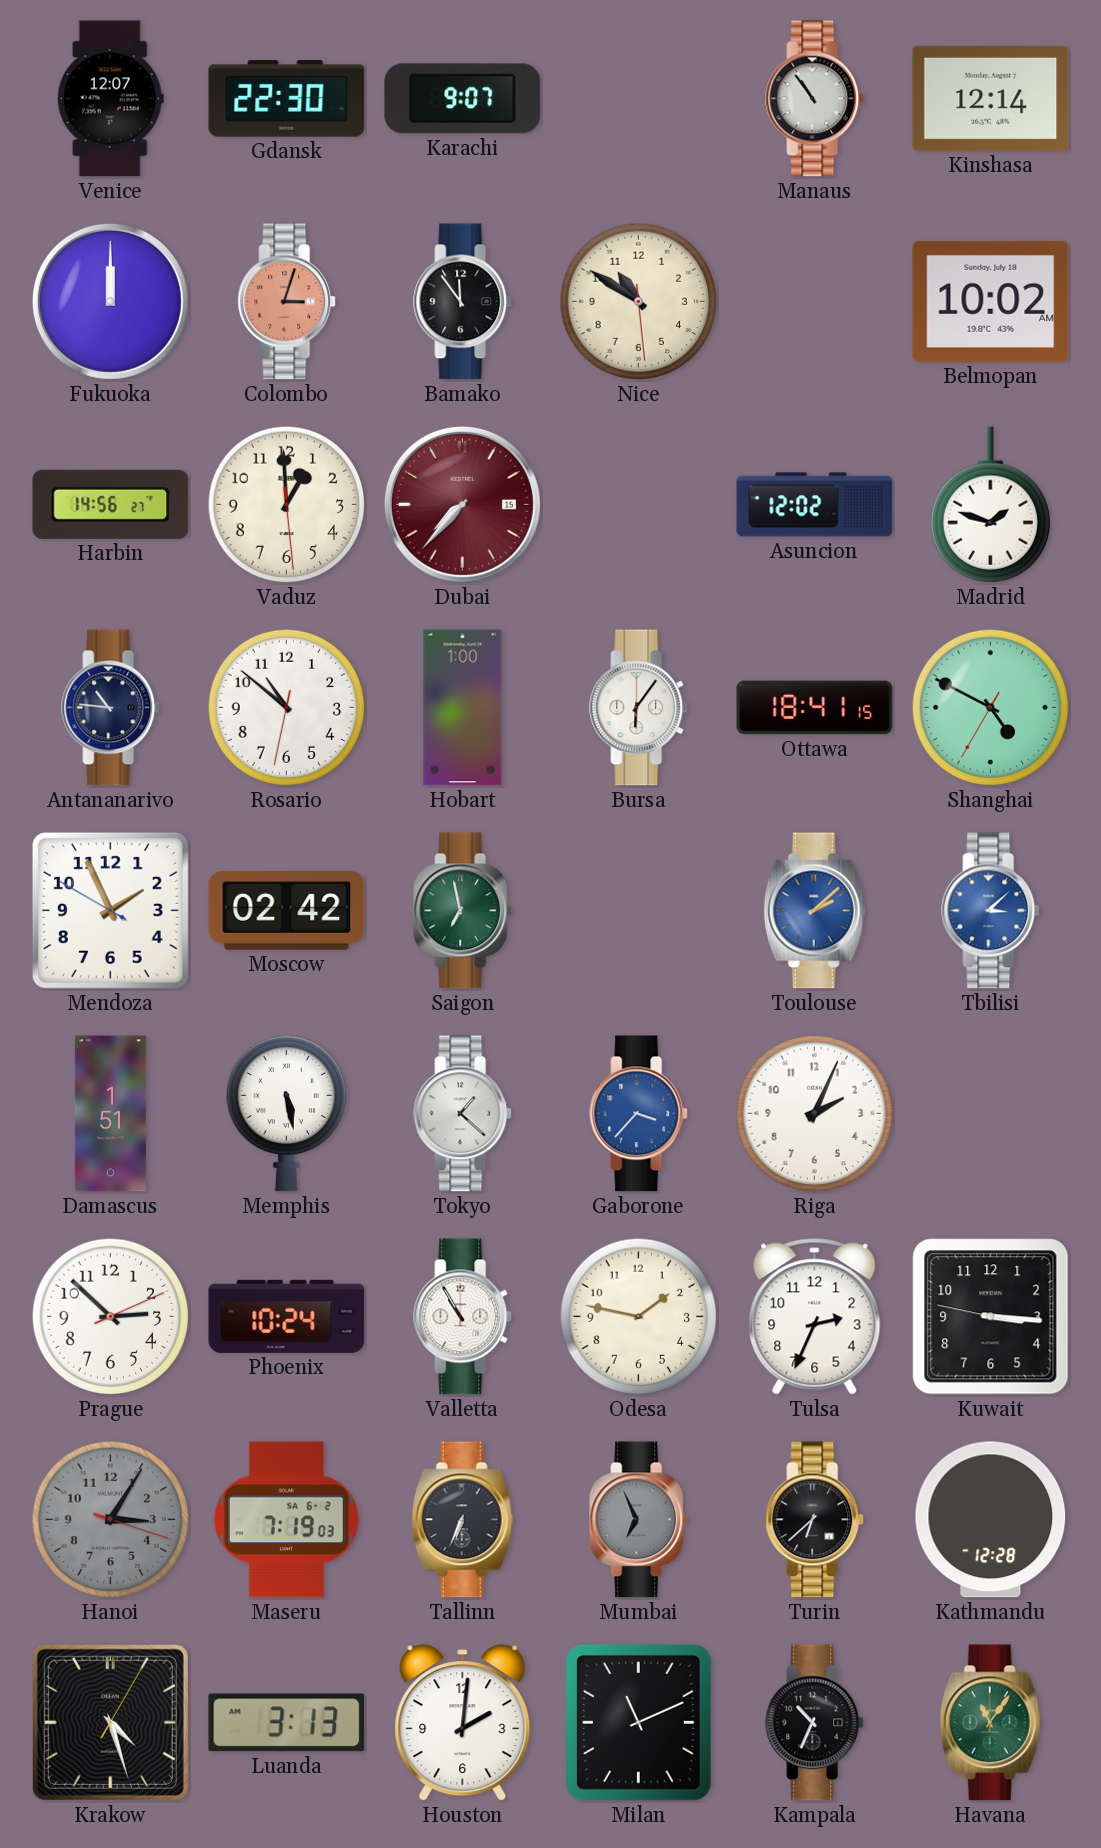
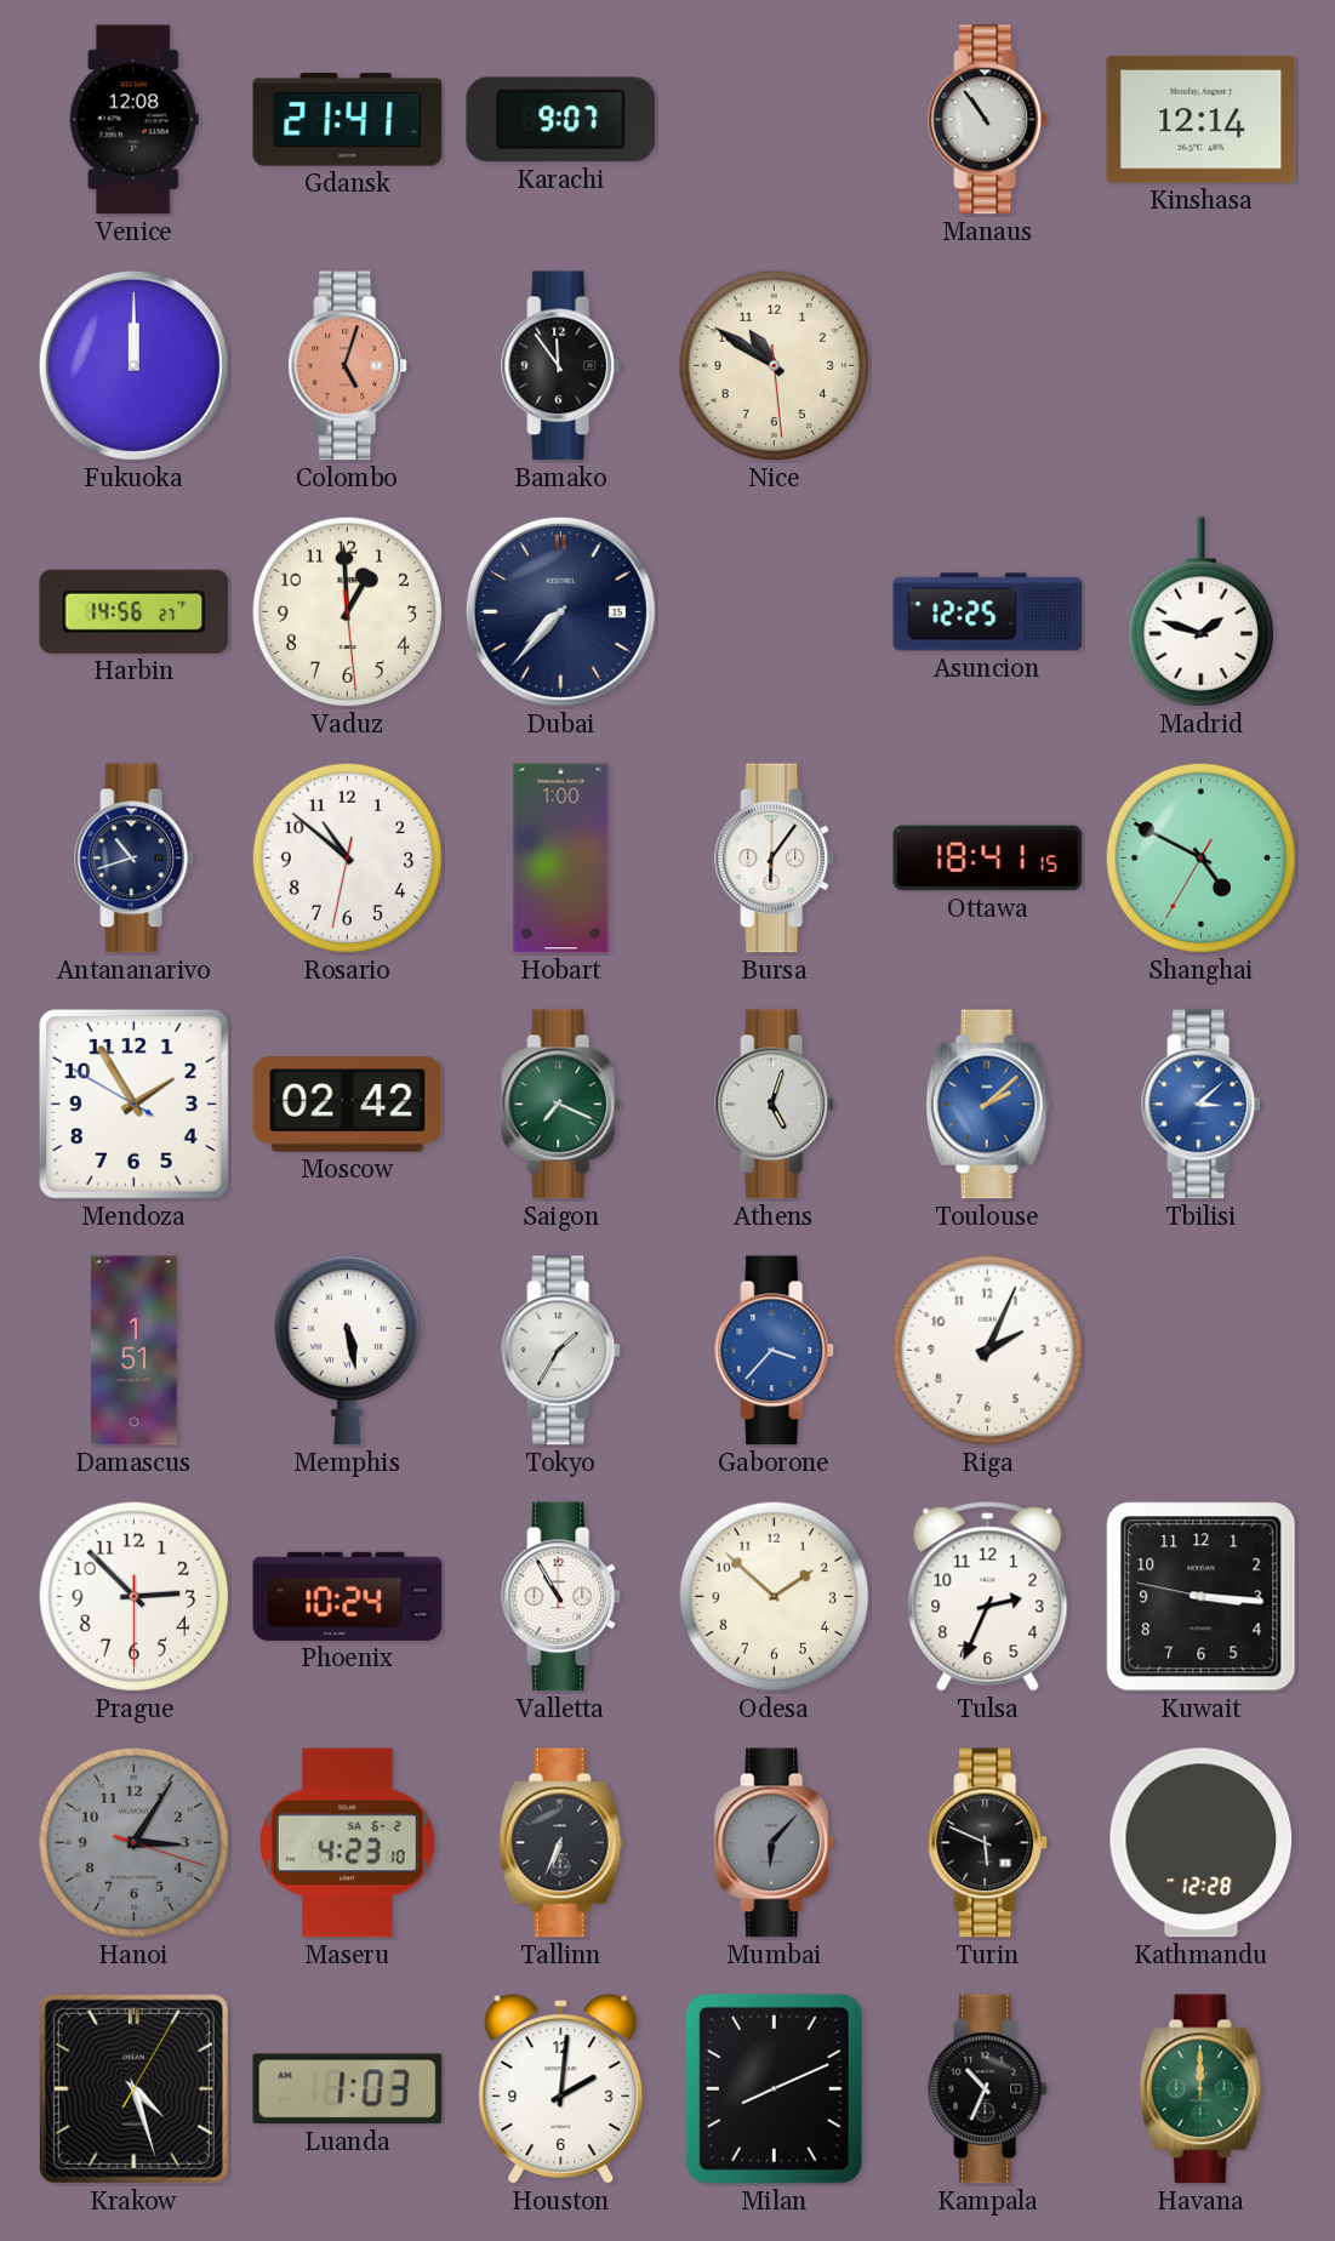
Venice: 12:07 -> 12:08 (133, 120)
Gdansk: 22:30 -> 21:41 (348, 120)
Colombo: 3:03 -> 5:03 (348, 366)
Belmopan: 10:02 -> none (991, 301)
Dubai dial: burgundy -> navy (560, 611)
Asuncion: 12:02 -> 12:25 (988, 612)
Antananarivo: 10:46 -> 10:42 (135, 859)
Mendoza: 1:55 -> 1:54 (133, 1104)
Saigon: 6:58 -> 7:19 (561, 1105)
Athens: none -> 5:03 (775, 1105)
Tokyo: 1:22 -> 1:35 (561, 1351)
Prague: 2:52:11 -> 2:52:30 (135, 1597)
Odesa: 1:47 -> 1:52 (775, 1597)
Maseru: 7:19 -> 4:23 (347, 1843)
Mumbai: 6:56 -> 6:07 (775, 1843)
Turin: 6:38 -> 5:49 (988, 1843)
Luanda: 3:13 -> 1:03 (348, 2089)
Milan: 11:11 -> 8:11 (774, 2088)
Havana: 11:06 -> 12:00 (1202, 2089)
